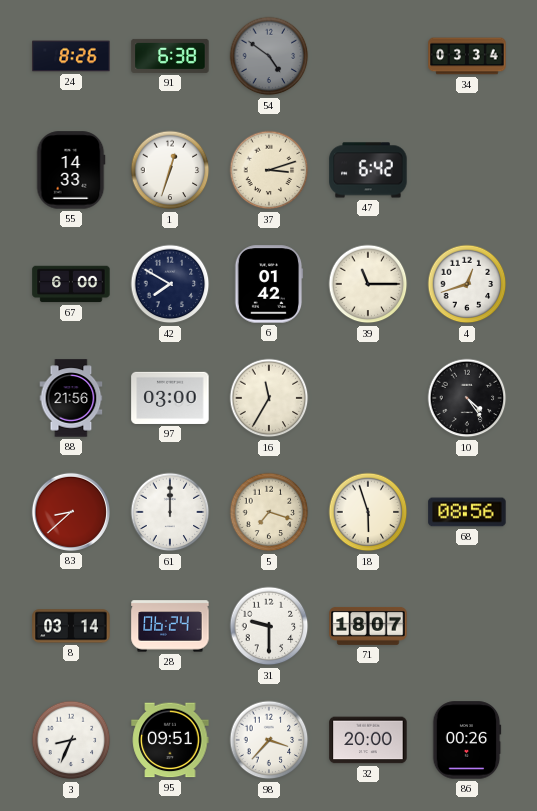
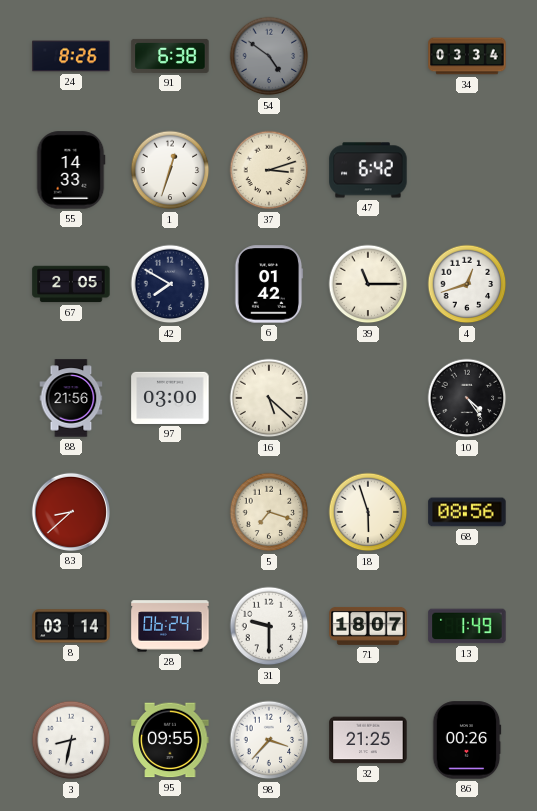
67: 6:00 -> 2:05 (71, 284)
16: 11:35 -> 5:22 (269, 398)
61: 12:00 -> none (170, 512)
13: none -> 1:49 (467, 626)
3: 8:34 -> 8:32 (71, 740)
95: 09:51 -> 09:55 (170, 740)
32: 20:00 -> 21:25 (368, 740)
